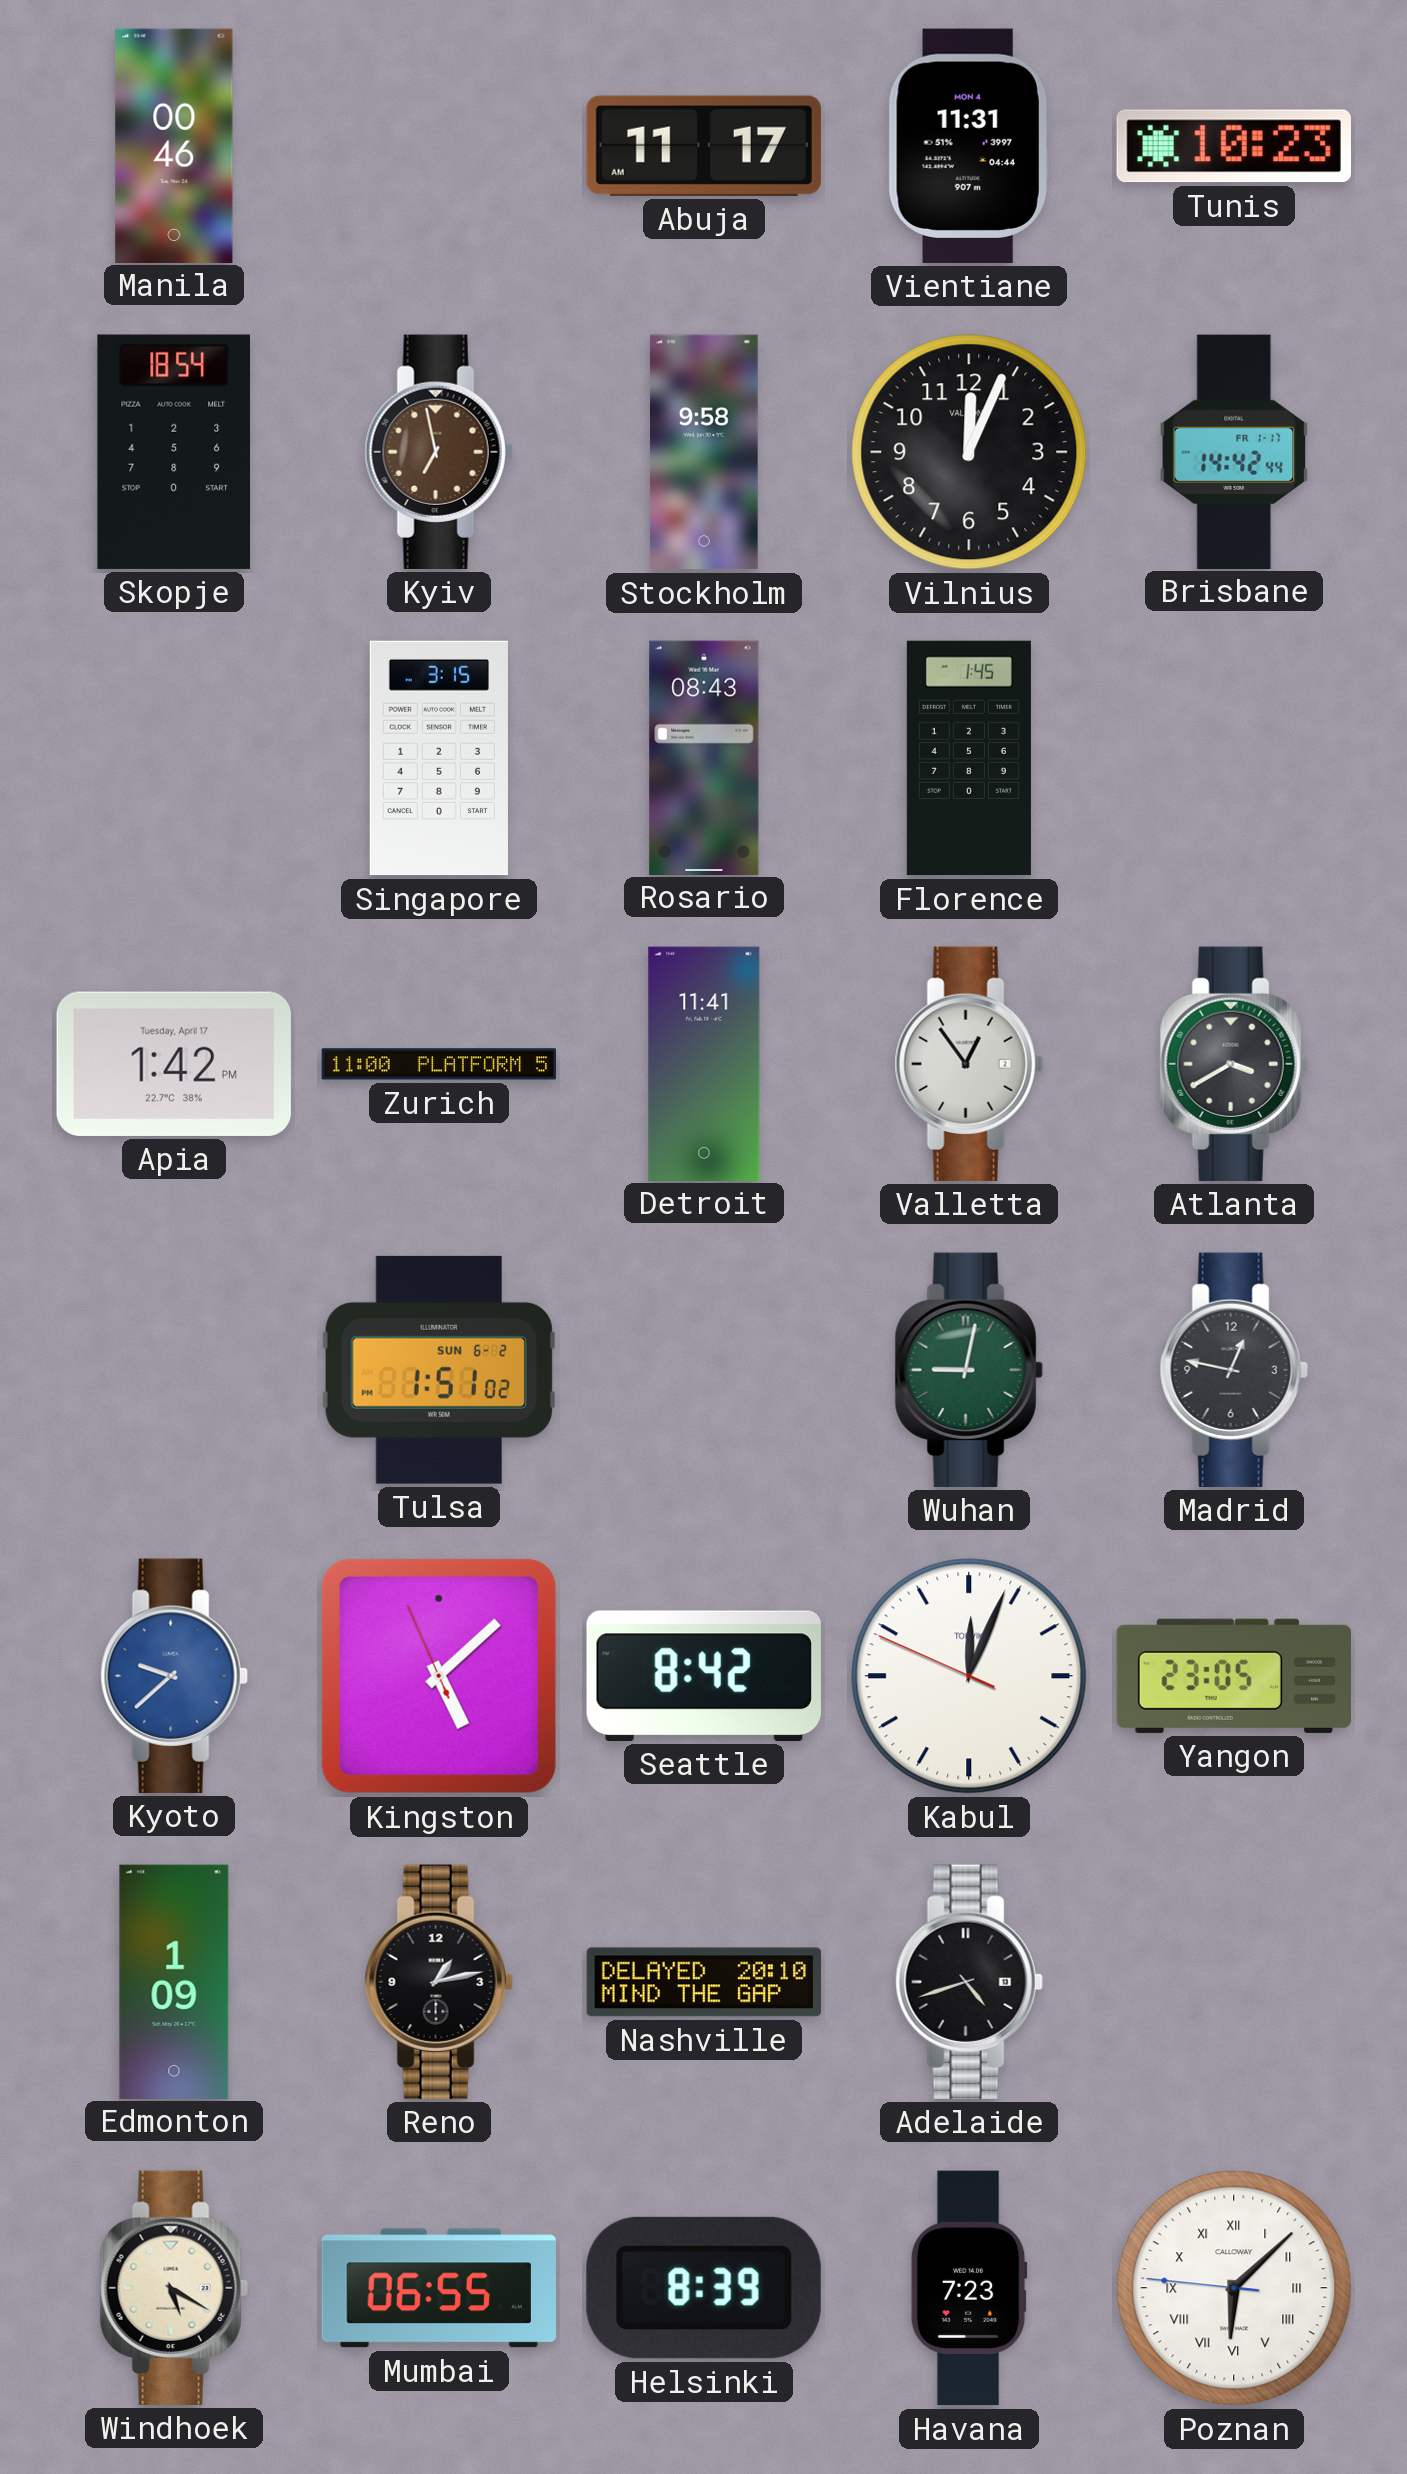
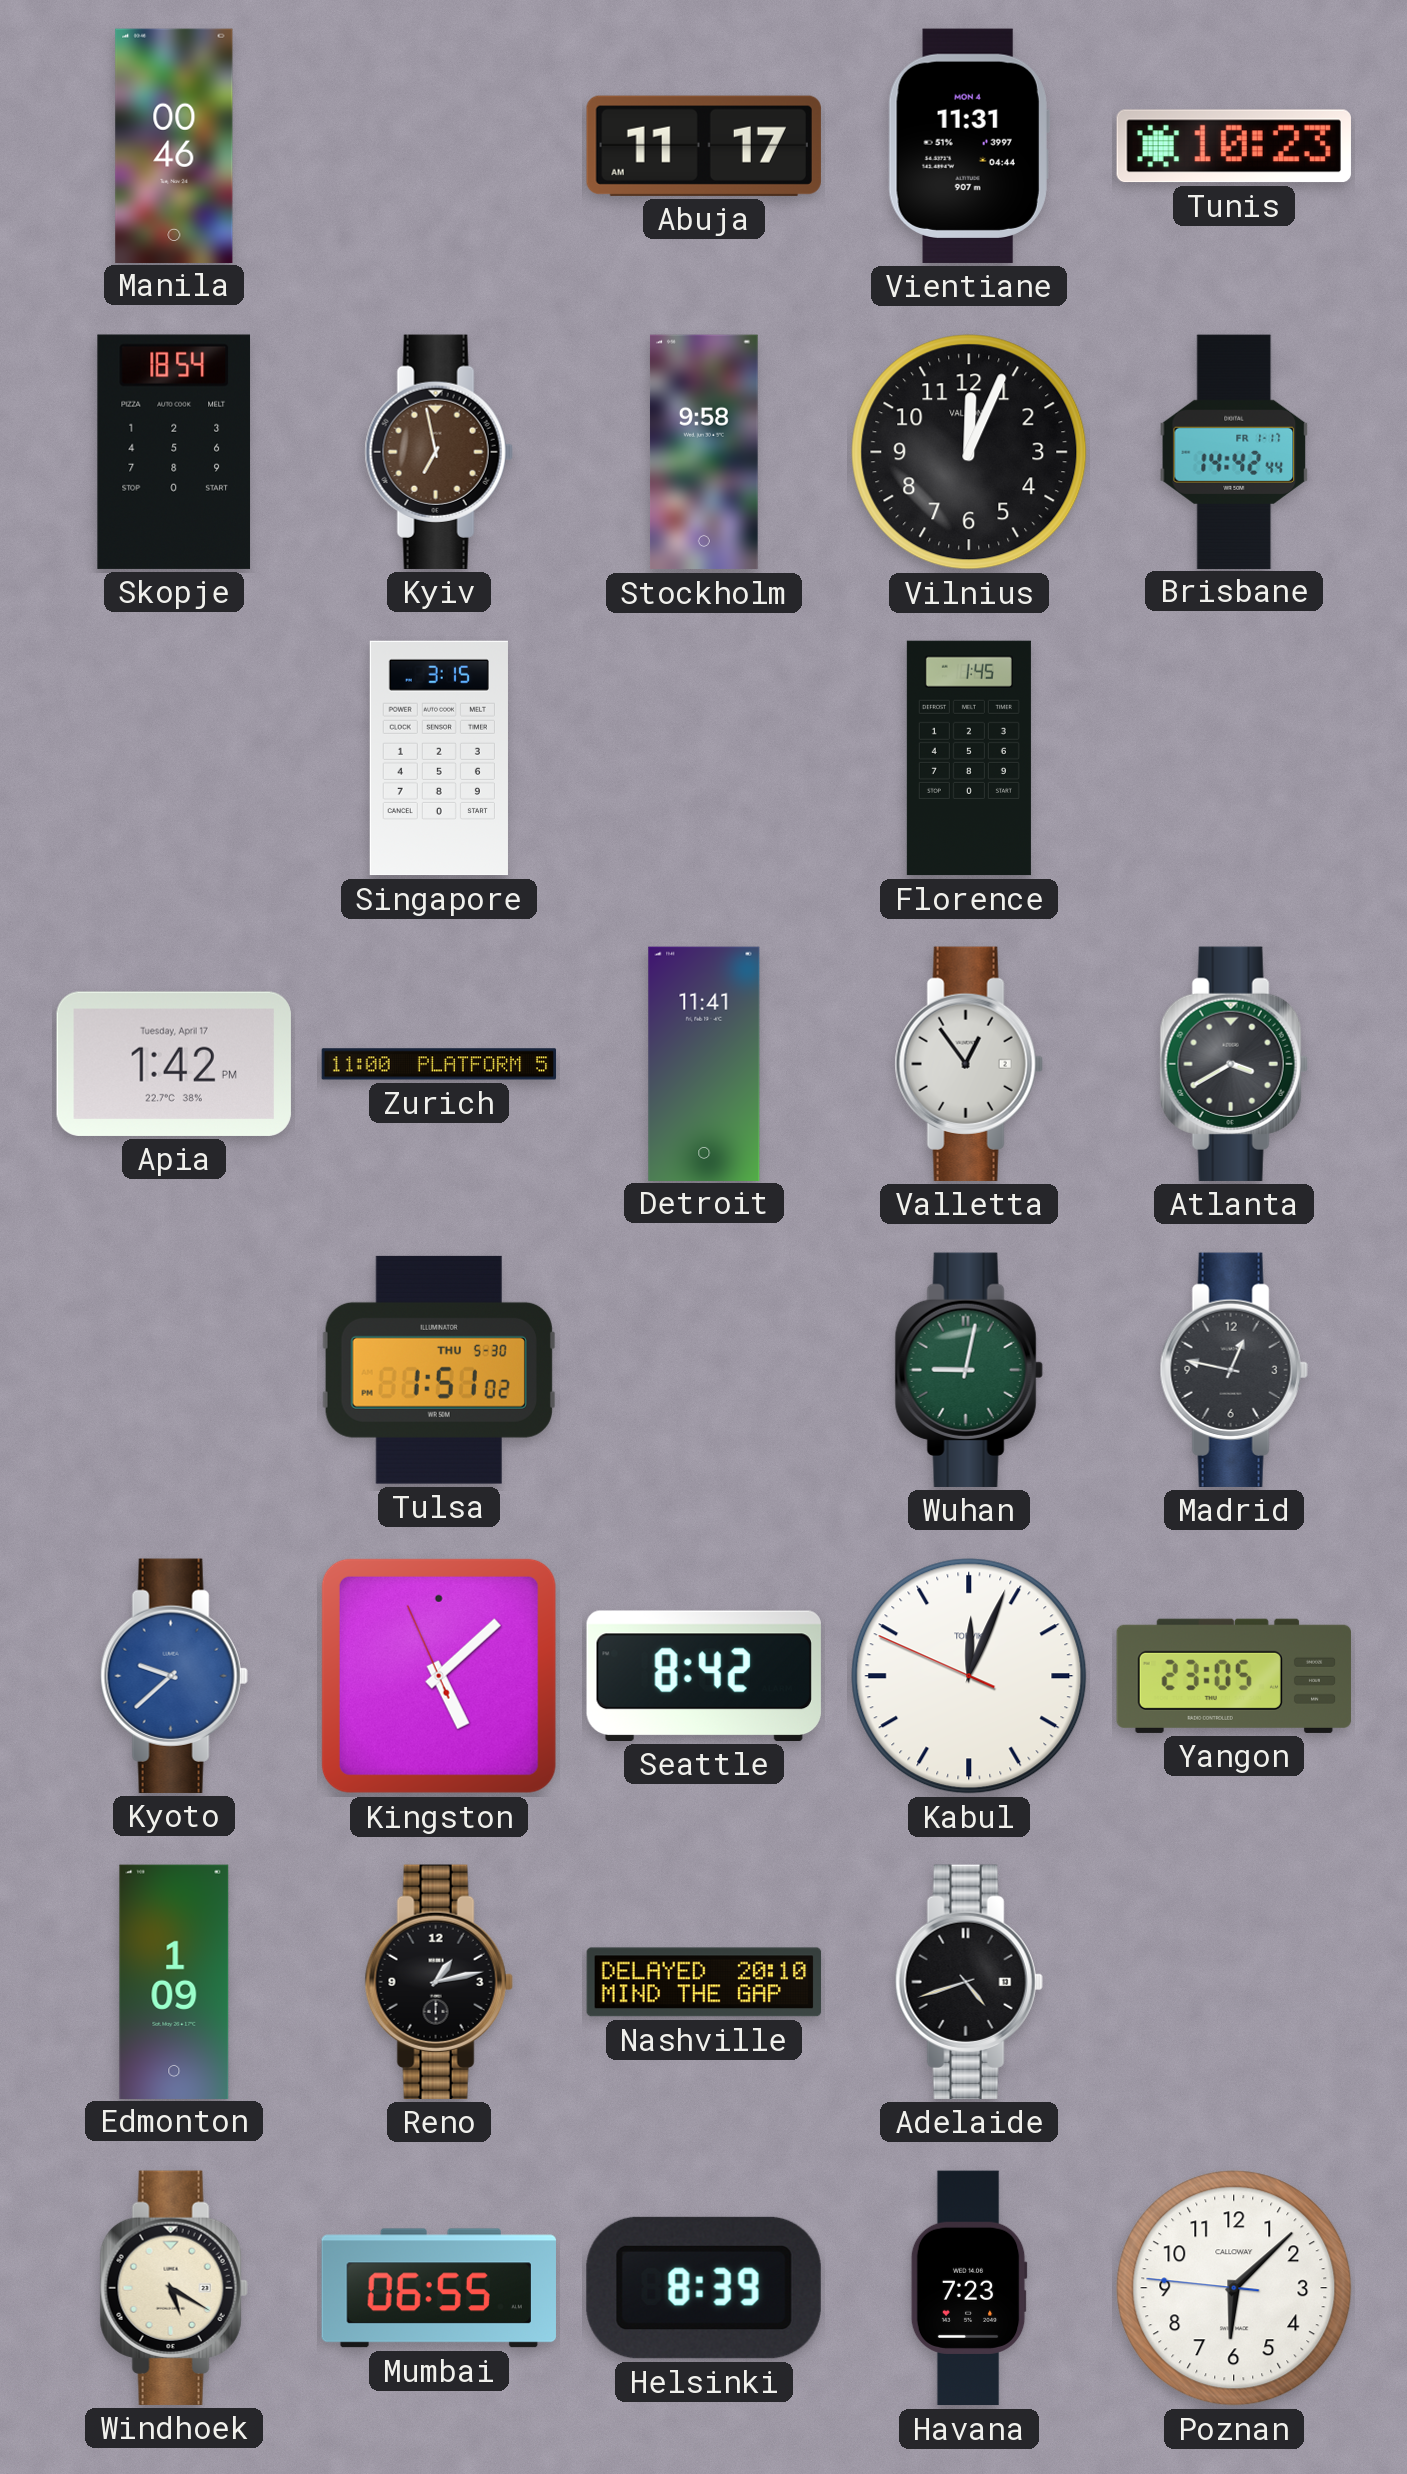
Rosario: 08:43 -> none (704, 757)
Tulsa date: SUN 6-2 -> THU 5-30 (439, 1370)
Poznan numerals: Roman -> Arabic (1234, 2288)
